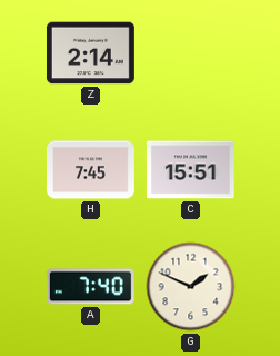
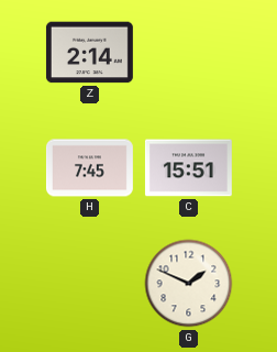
A: 7:40 -> none (90, 287)
